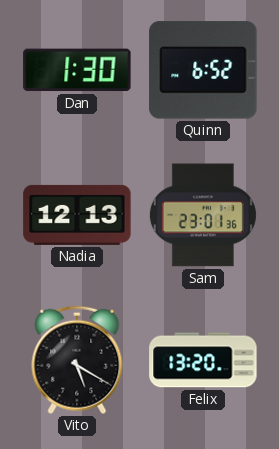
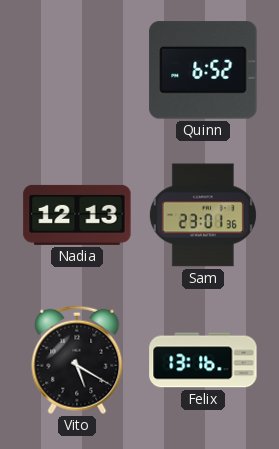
Dan: 1:30 -> none (77, 70)
Felix: 13:20 -> 13:16 (203, 360)
